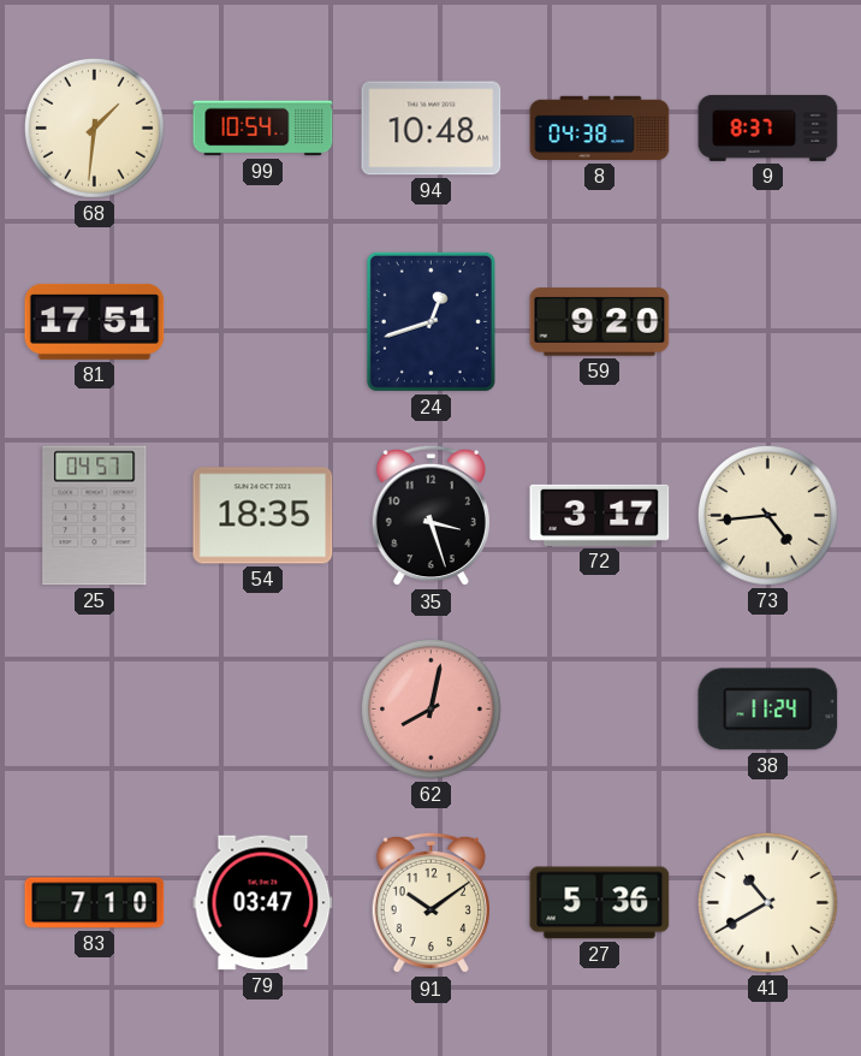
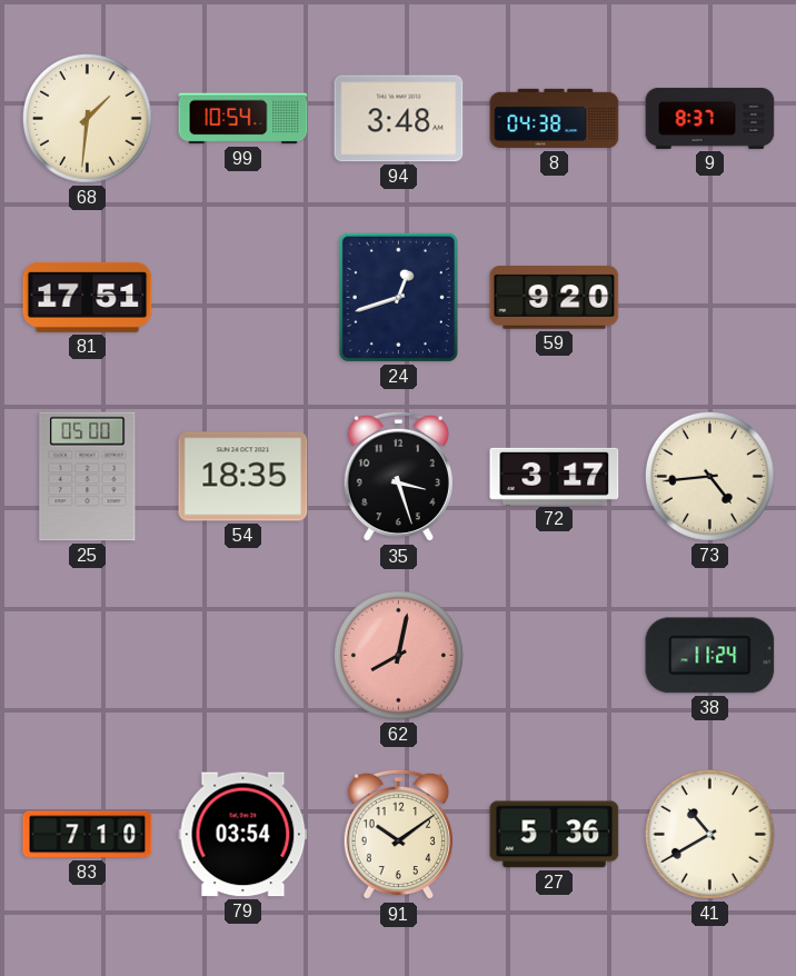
94: 10:48 -> 3:48 (399, 119)
25: 04:57 -> 05:00 (88, 477)
79: 03:47 -> 03:54 (243, 835)
